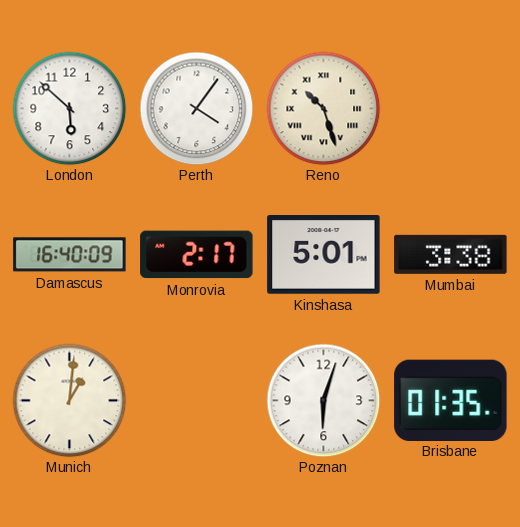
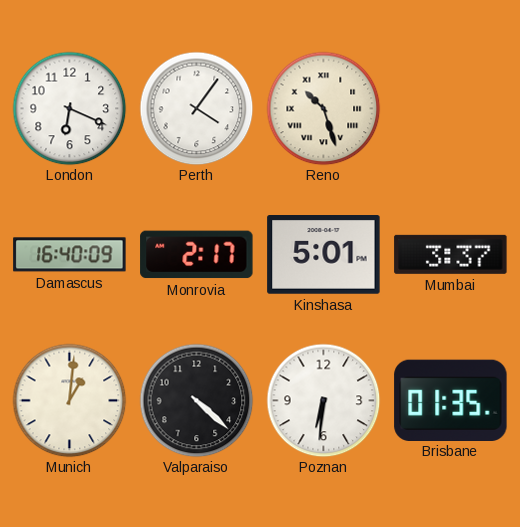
London: 5:52 -> 6:19 (69, 108)
Mumbai: 3:38 -> 3:37 (451, 254)
Valparaiso: none -> 4:22 (196, 400)
Poznan: 6:03 -> 6:31 (323, 400)
